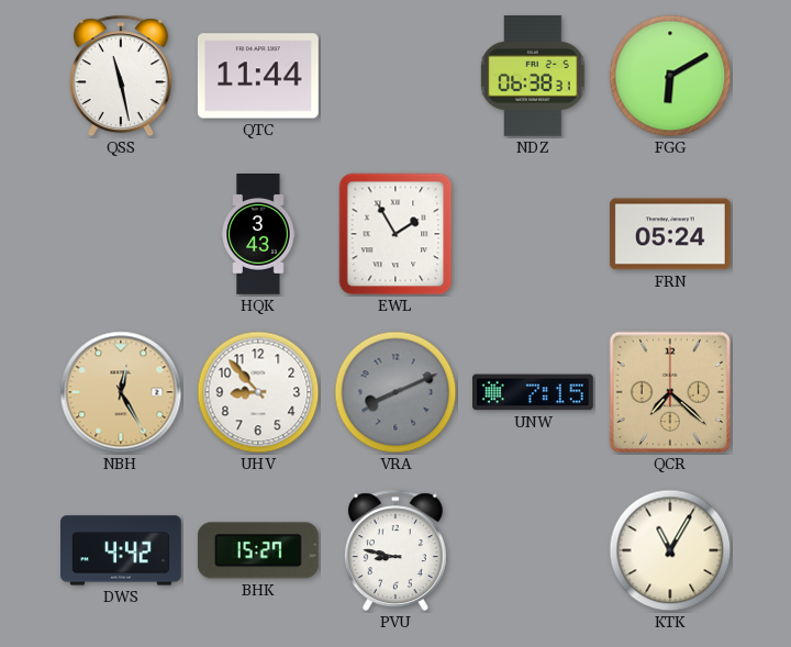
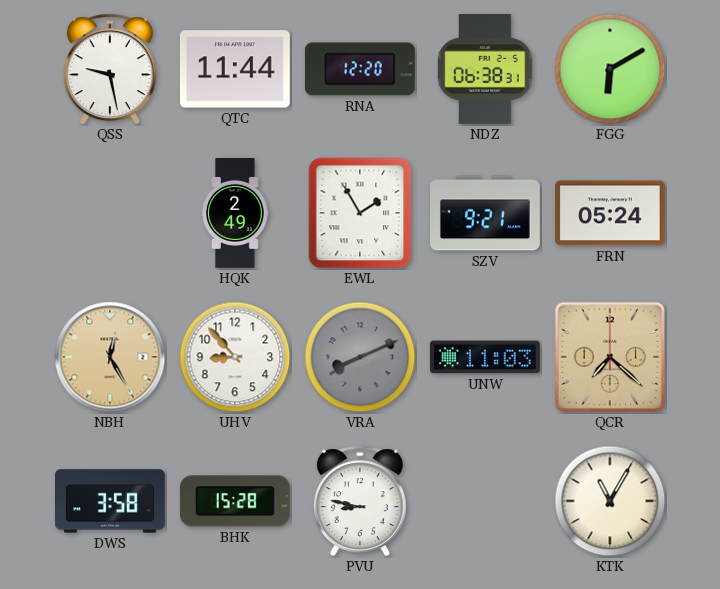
QSS: 11:28 -> 9:28 (110, 69)
RNA: none -> 12:20 (360, 69)
HQK: 3:43 -> 2:49 (235, 214)
SZV: none -> 9:21 (486, 213)
UNW: 7:15 -> 11:03 (485, 357)
DWS: 4:42 -> 3:58 (111, 501)
BHK: 15:27 -> 15:28 (235, 501)
